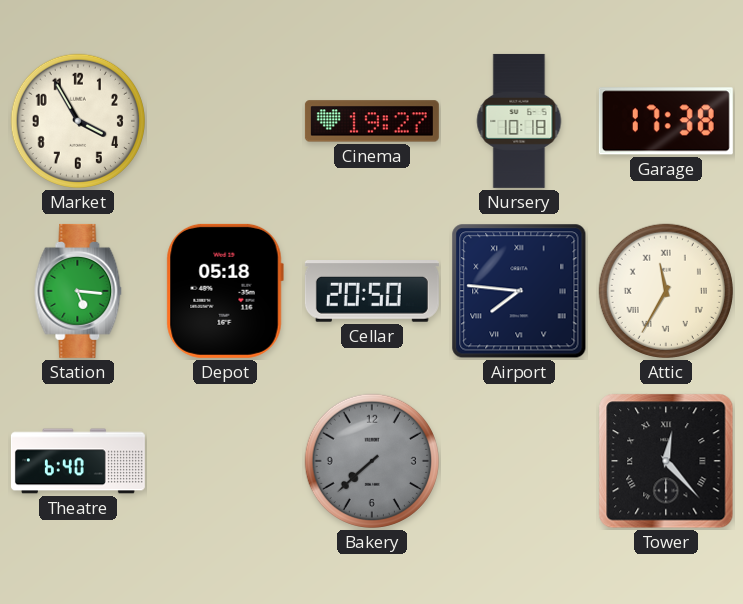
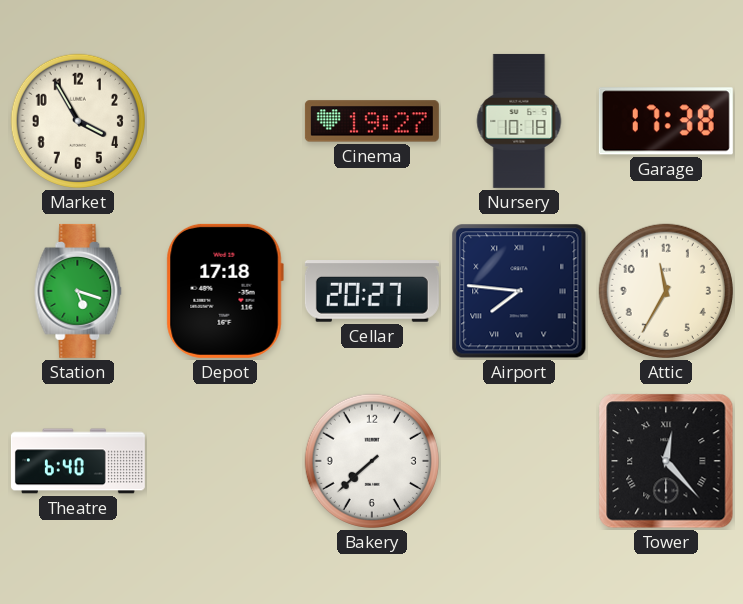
Station: 5:16 -> 5:18 (78, 291)
Depot: 05:18 -> 17:18 (225, 291)
Cellar: 20:50 -> 20:27 (372, 292)
Attic numerals: Roman -> Arabic (666, 291)
Bakery dial: grey -> white (372, 461)
